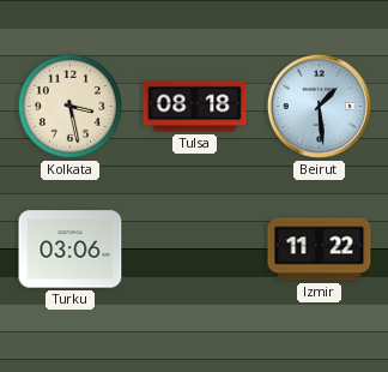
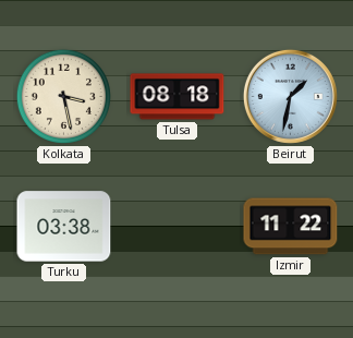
Beirut: 1:29 -> 1:32 (290, 96)
Turku: 03:06 -> 03:38 (64, 227)
